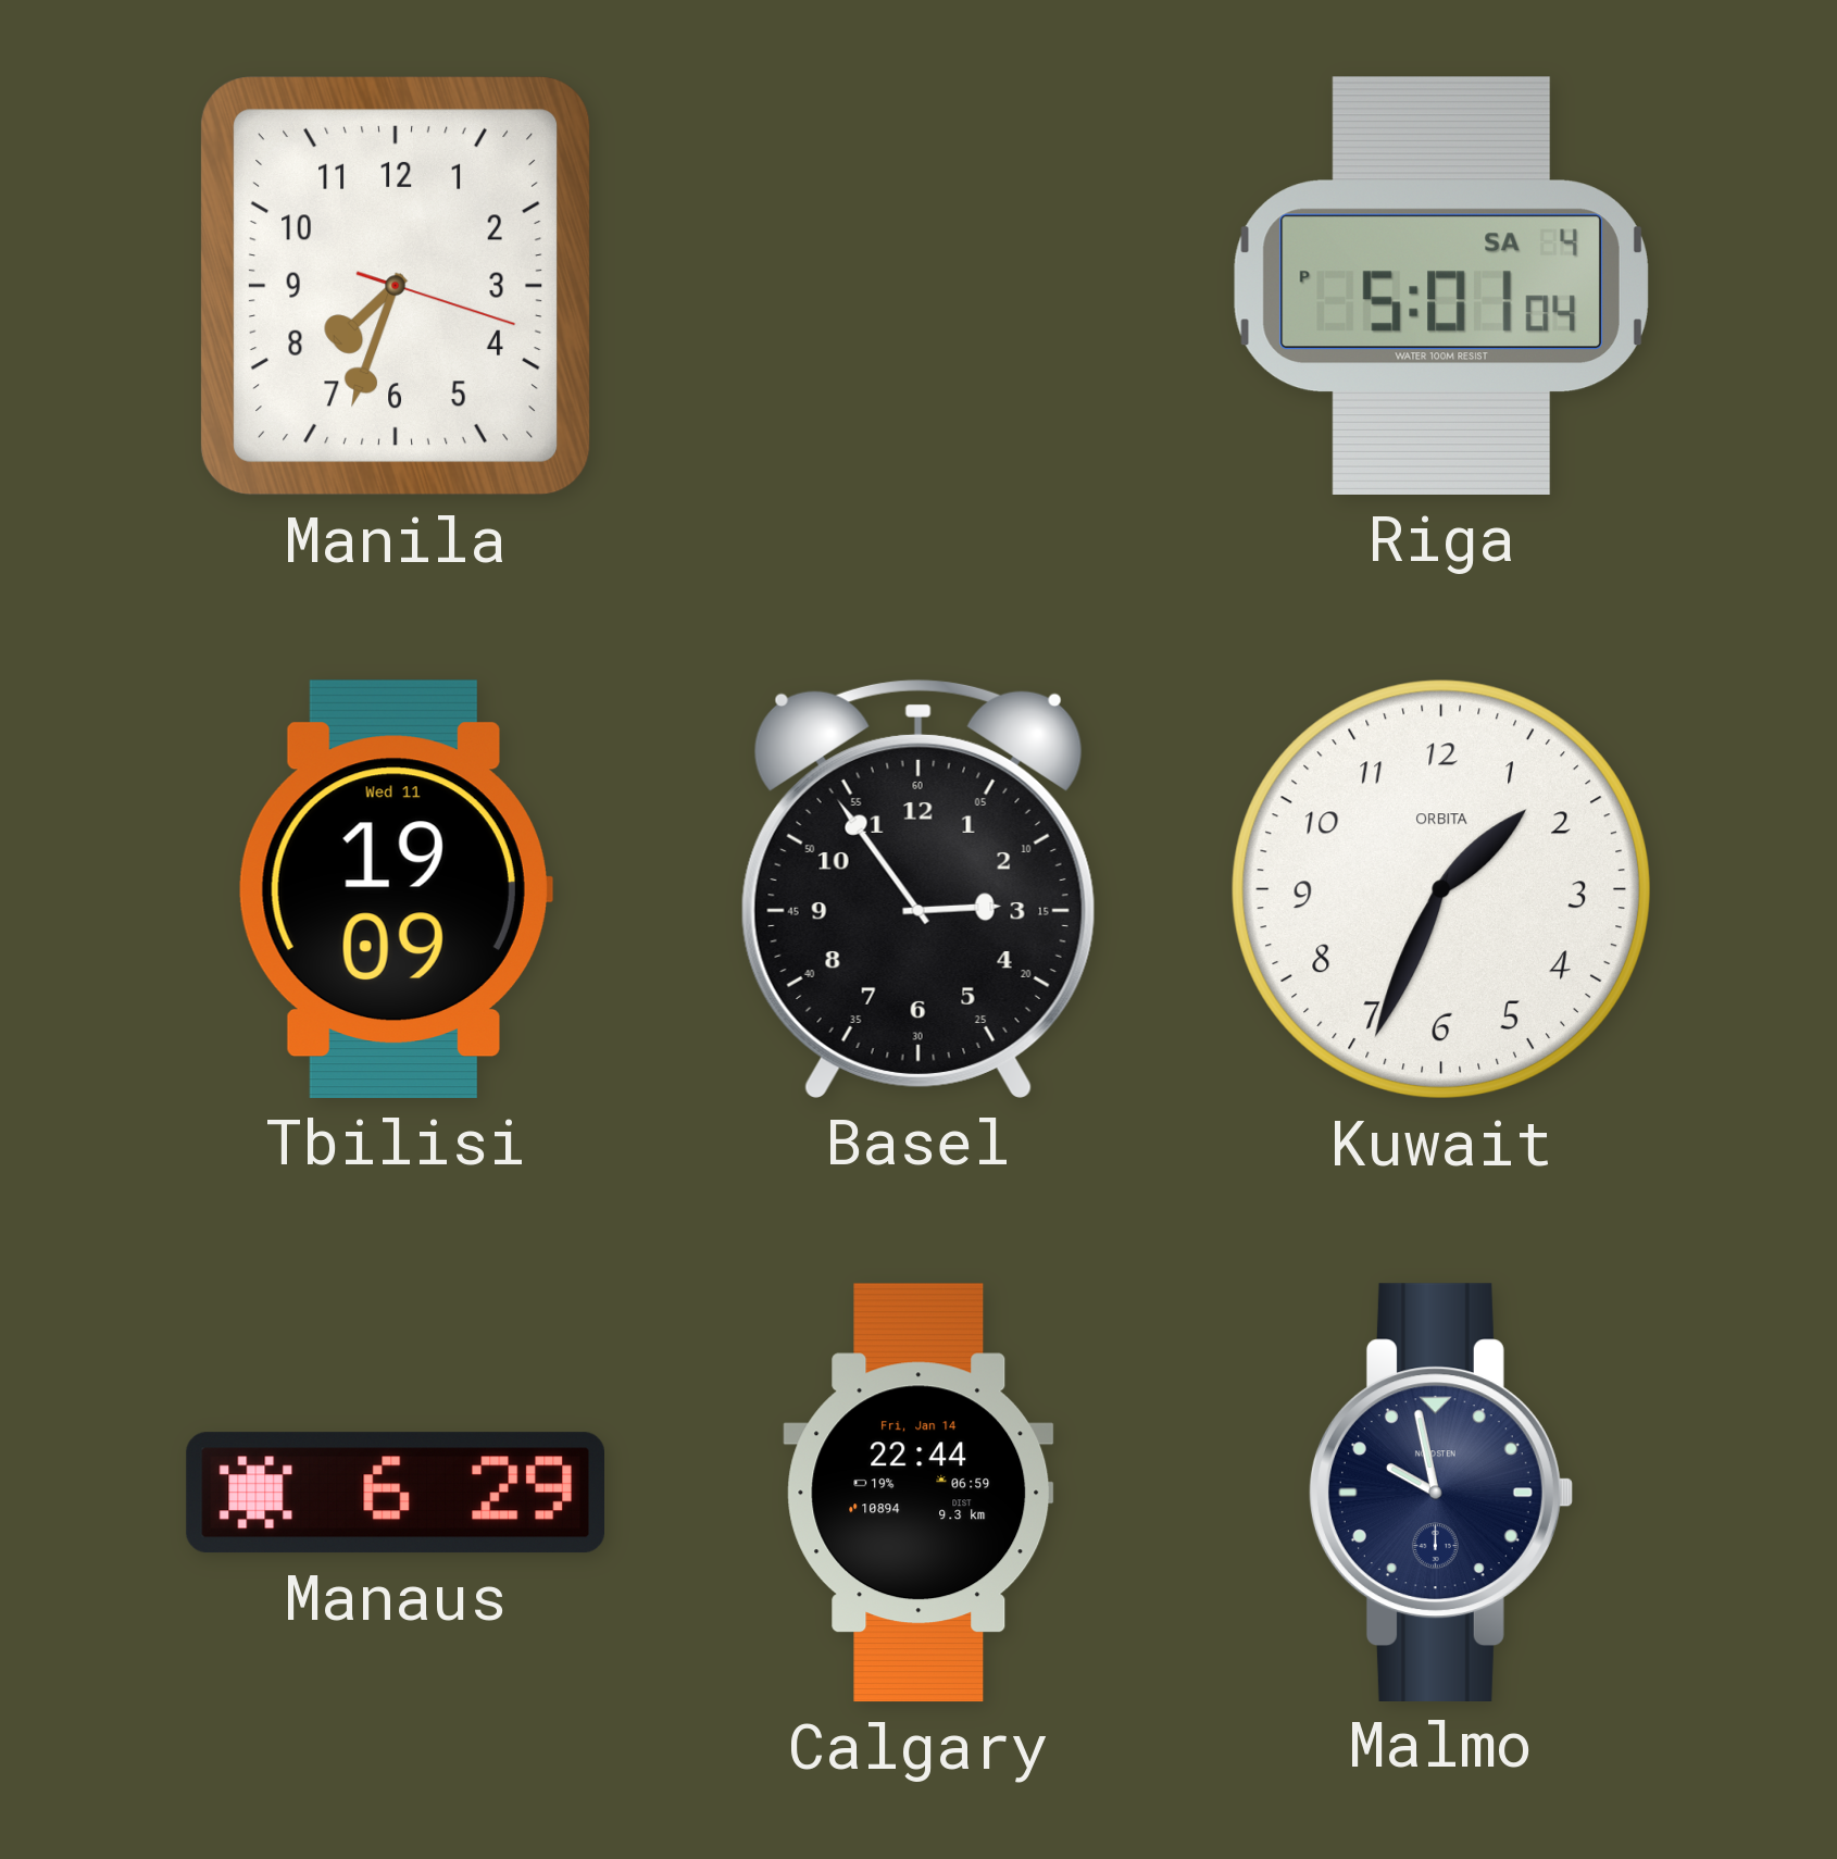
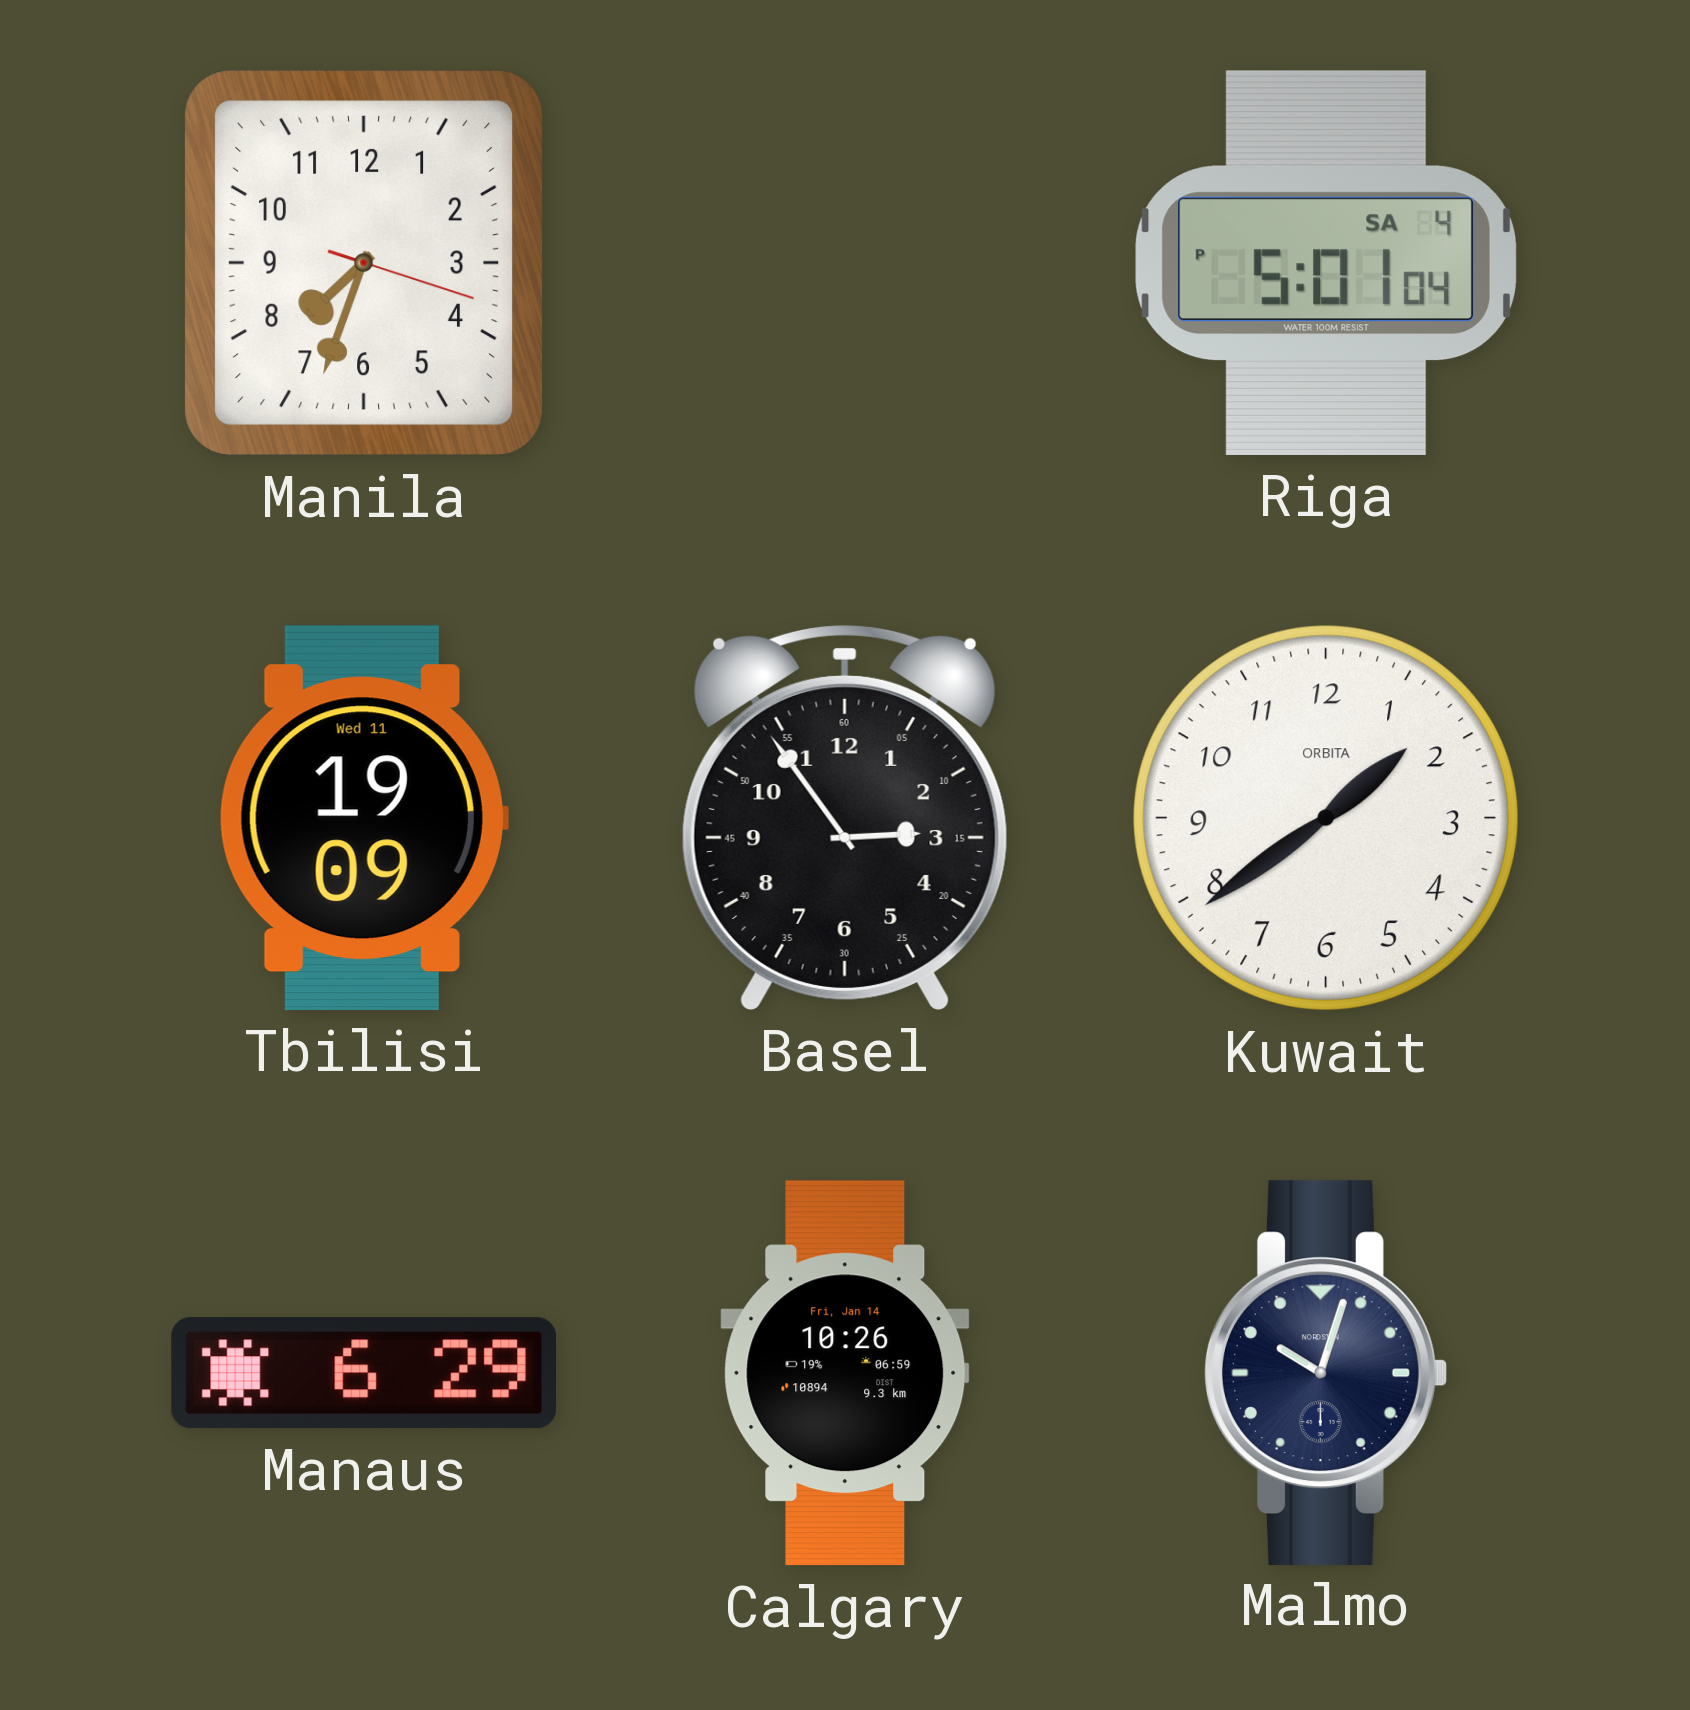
Kuwait: 1:34 -> 1:39 (1326, 818)
Calgary: 22:44 -> 10:26 (845, 1373)
Malmo: 9:58 -> 10:03 (1325, 1372)
